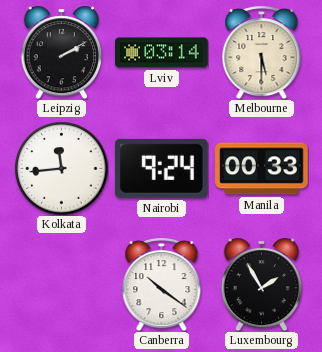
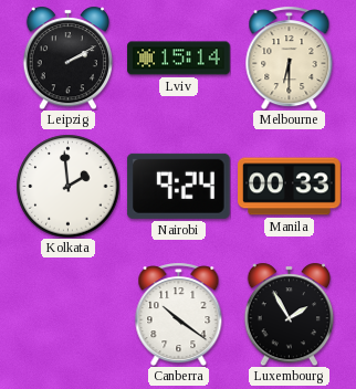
Lviv: 03:14 -> 15:14 (179, 59)
Melbourne: 5:30 -> 6:30 (290, 57)
Kolkata: 11:44 -> 1:59 (67, 186)
